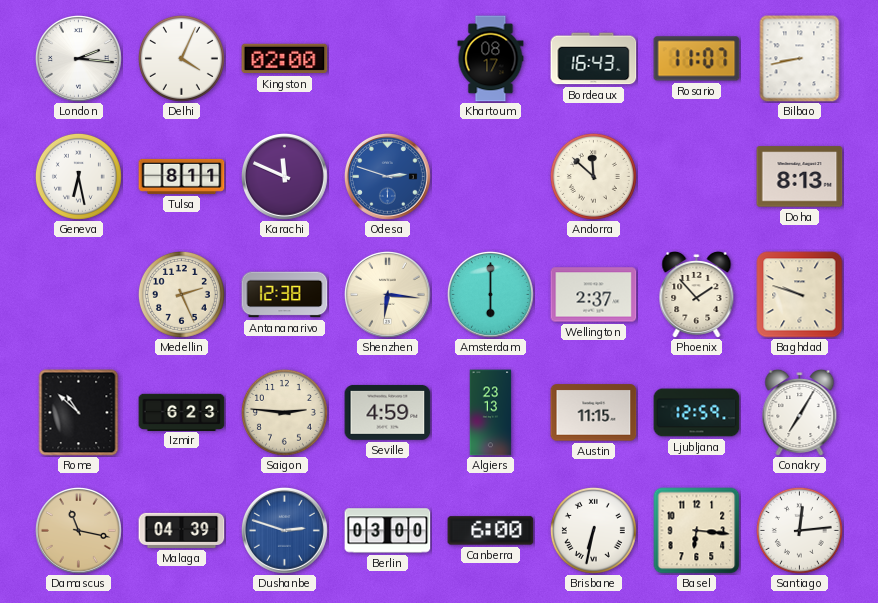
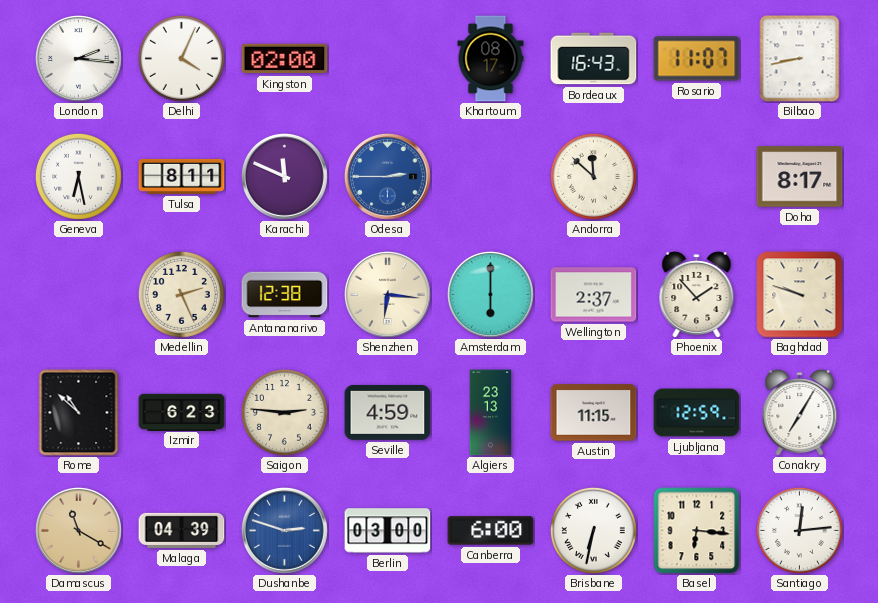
Odesa: 2:48 -> 2:45 (388, 177)
Doha: 8:13 -> 8:17 (800, 177)
Damascus: 11:17 -> 11:20 (79, 531)
